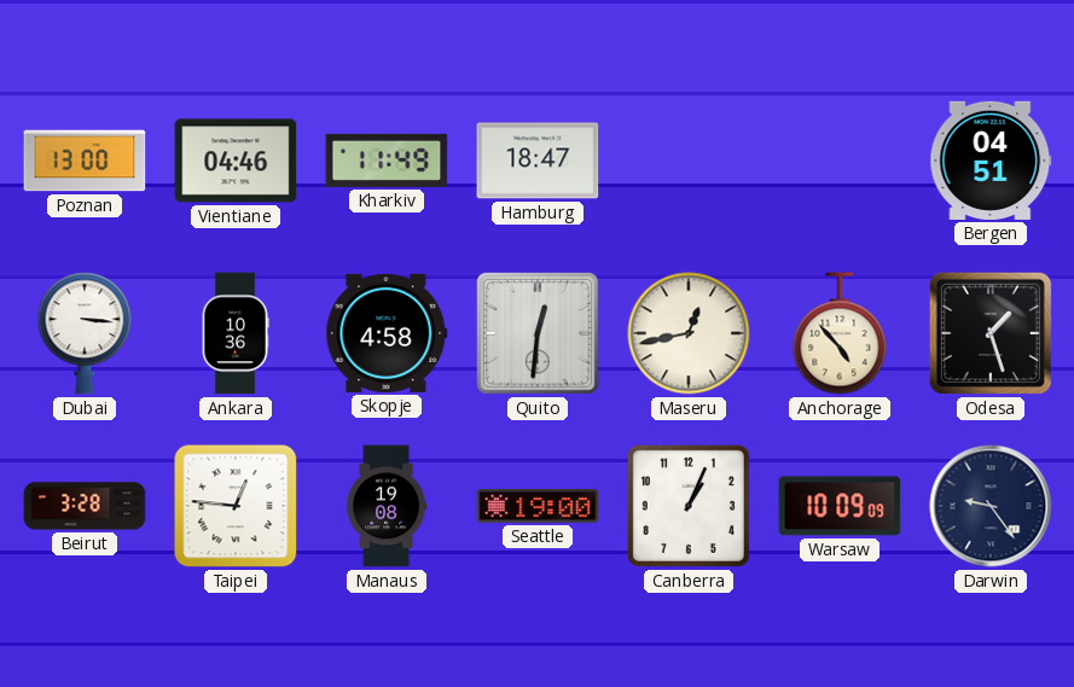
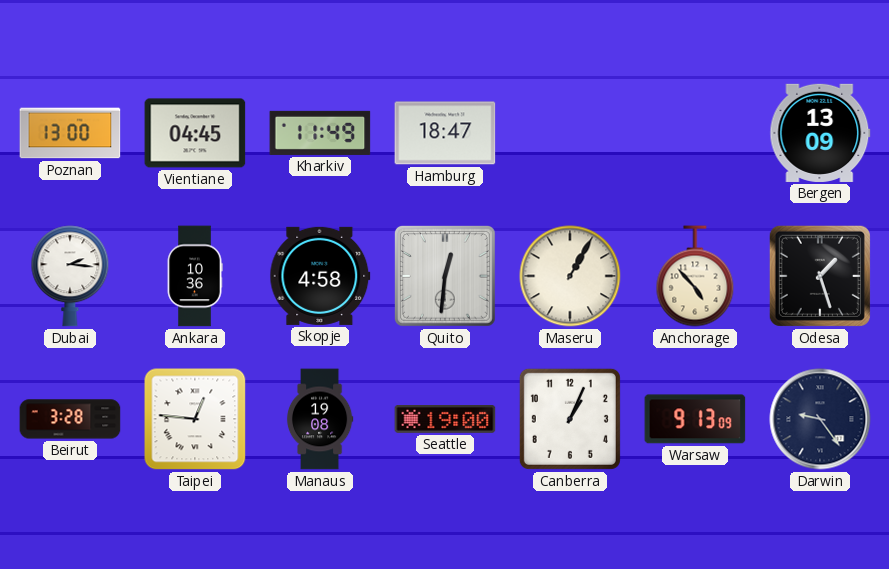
Vientiane: 04:46 -> 04:45 (195, 133)
Bergen: 04:51 -> 13:09 (820, 133)
Dubai: 3:16 -> 2:16 (70, 276)
Maseru: 12:43 -> 1:05 (570, 276)
Warsaw: 10:09 -> 9:13 (695, 419)
